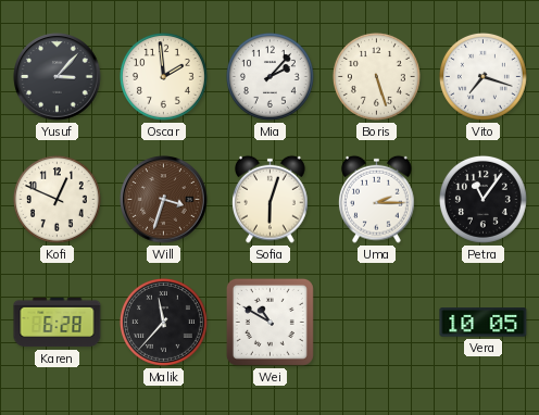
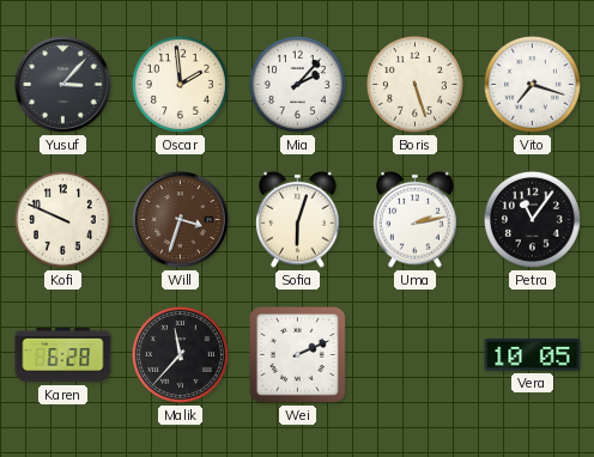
Kofi: 12:49 -> 9:49 (62, 219)
Uma: 2:15 -> 2:13 (416, 219)
Wei: 10:50 -> 2:11 (297, 354)
